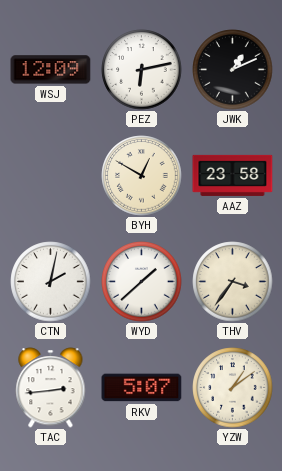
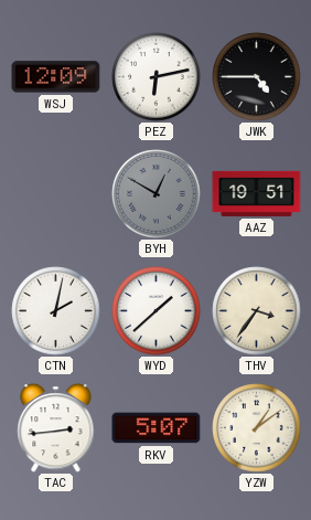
JWK: 1:11 -> 4:45 (257, 77)
BYH dial: cream -> grey (157, 194)
AAZ: 23:58 -> 19:51 (257, 193)
